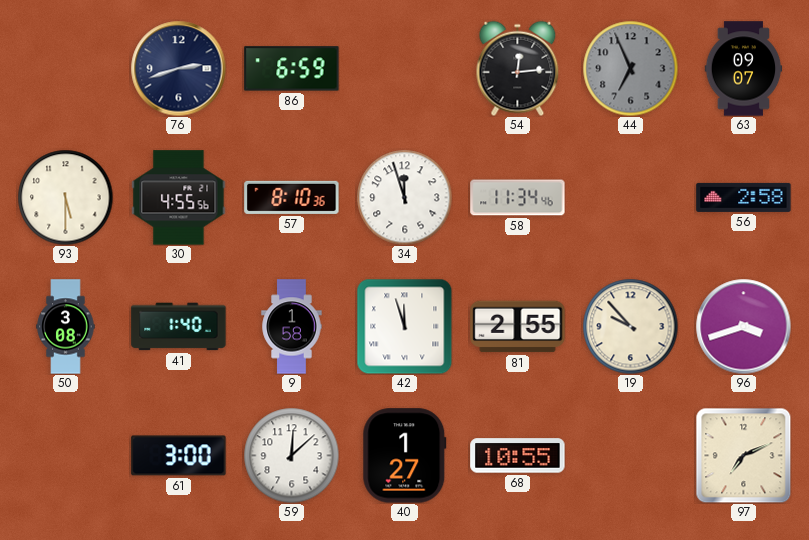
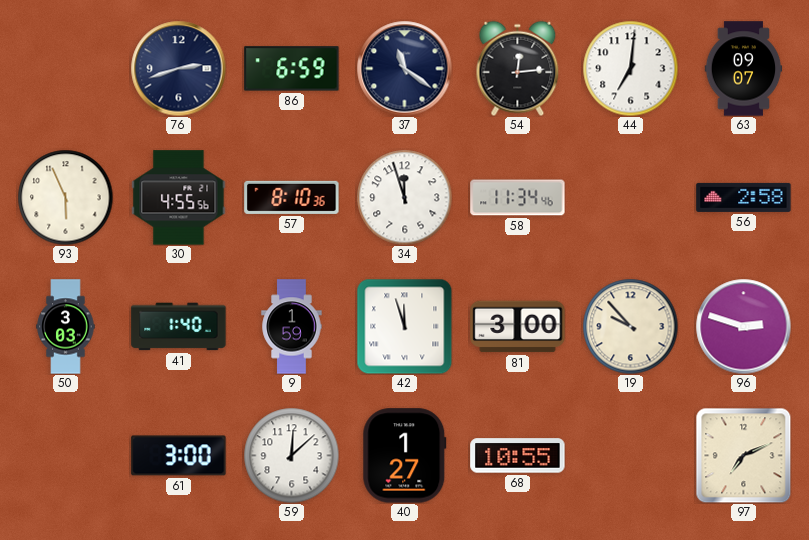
37: none -> 11:21 (404, 68)
44: 6:56 -> 7:01 (630, 68)
44 dial: grey -> white (630, 68)
93: 5:30 -> 5:56 (65, 197)
50: 3:08 -> 3:03 (66, 327)
9: 1:58 -> 1:59 (292, 327)
81: 2:55 -> 3:00 (518, 327)
96: 3:42 -> 2:48 (743, 326)
